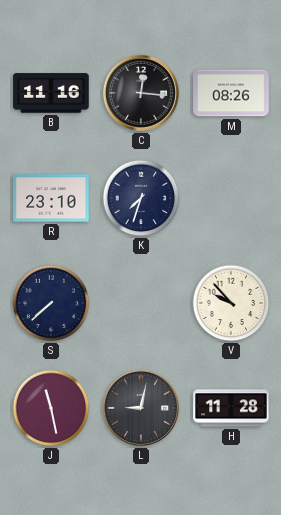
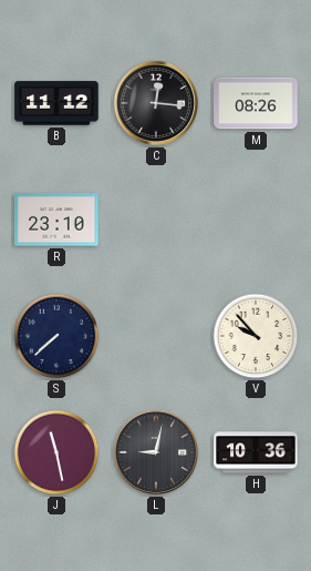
B: 11:16 -> 11:12 (56, 103)
K: 7:33 -> none (141, 198)
H: 11:28 -> 10:36 (256, 452)
